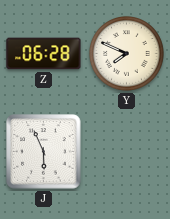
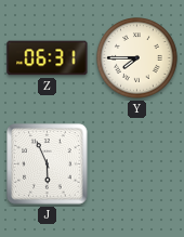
Z: 06:28 -> 06:31 (48, 58)
Y: 7:49 -> 7:45 (137, 58)
